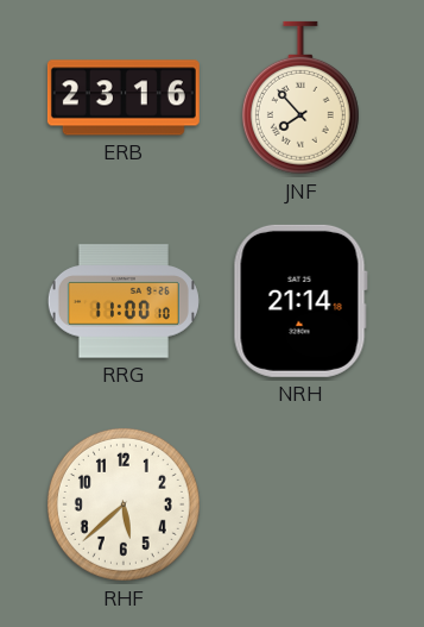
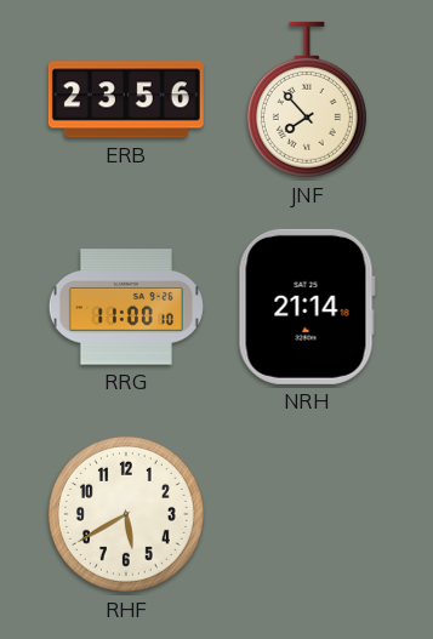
ERB: 23:16 -> 23:56 (126, 99)
RHF: 5:38 -> 5:40 (126, 514)
